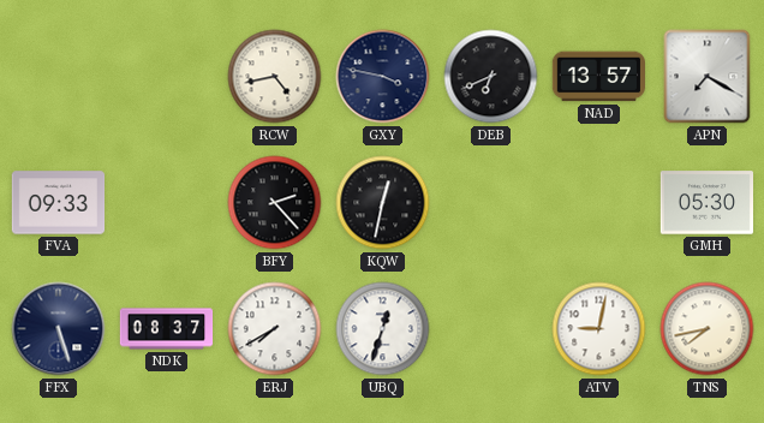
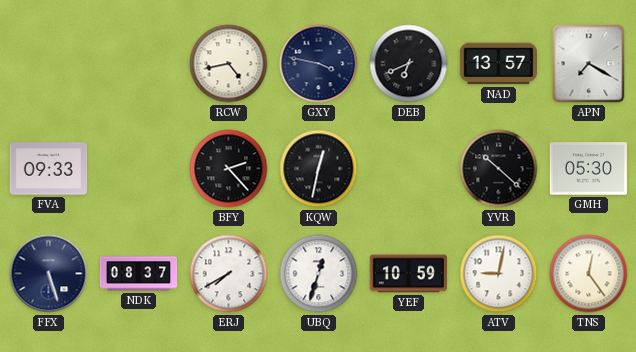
YVR: none -> 10:22 (499, 169)
YEF: none -> 10:59 (408, 274)
TNS: 7:43 -> 12:24 (589, 274)
